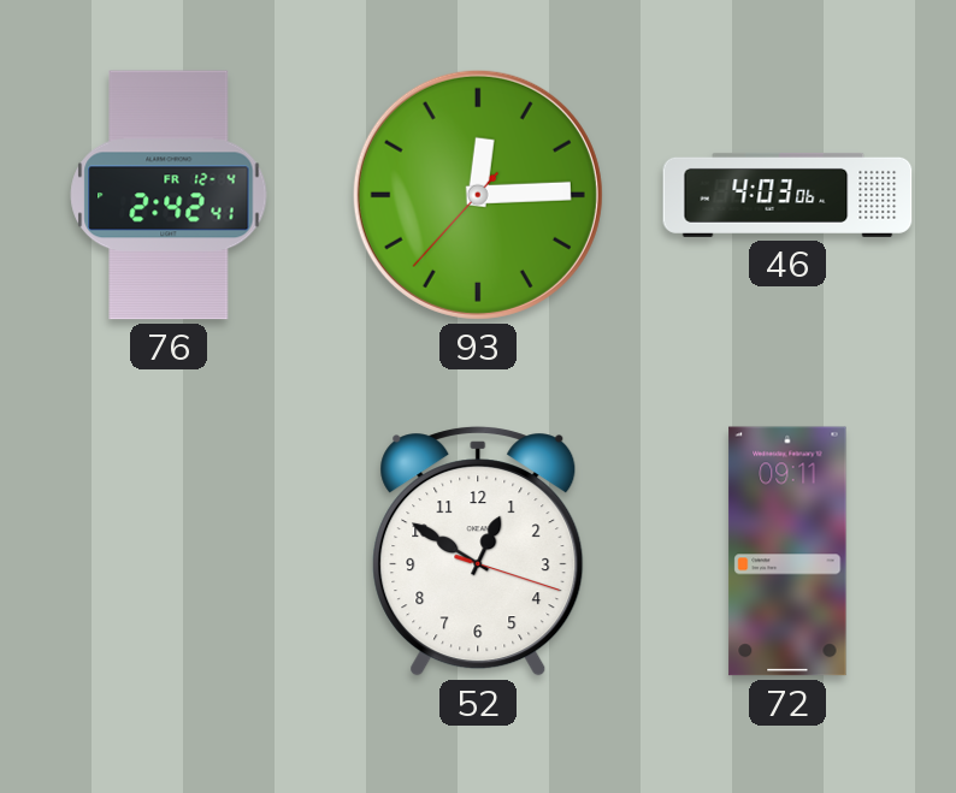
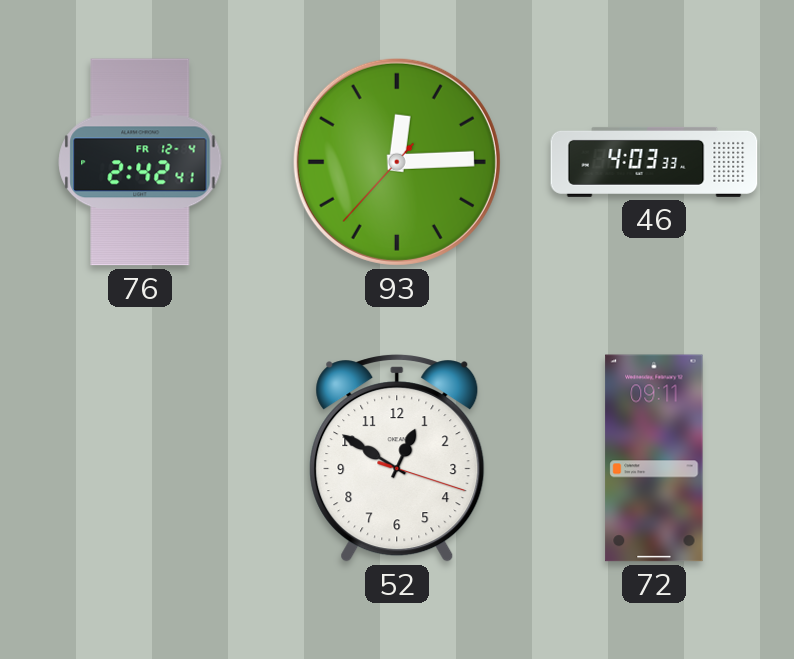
46: 4:03:06 -> 4:03:33 (654, 162)
